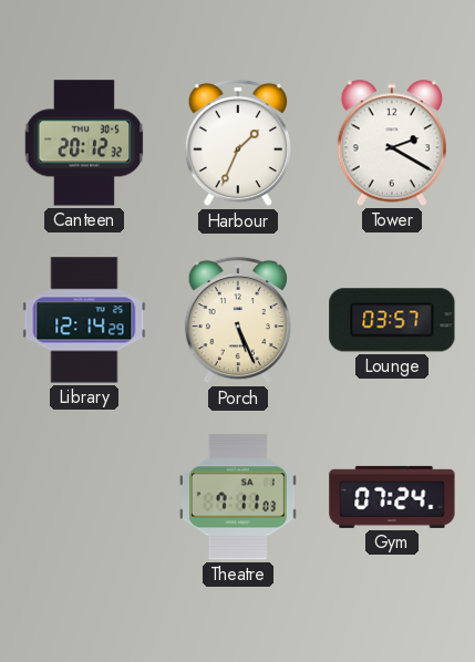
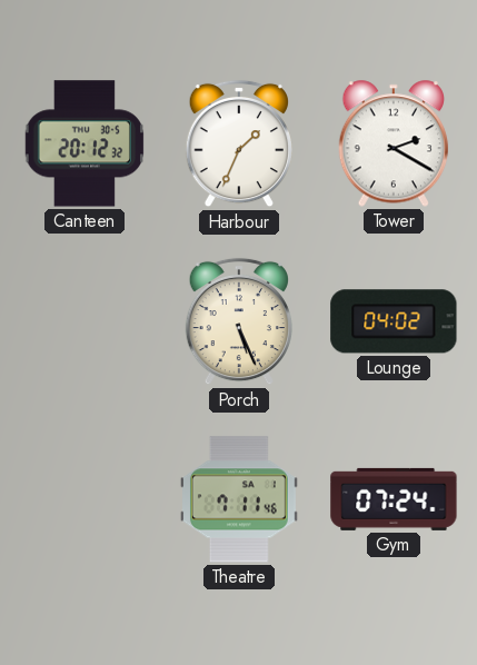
Library: 12:14 -> none (84, 320)
Lounge: 03:57 -> 04:02 (394, 321)
Theatre: 7:11:03 -> 7:11:46 (239, 499)
